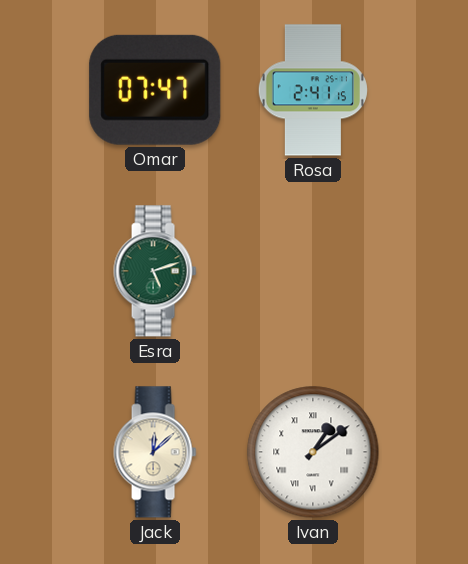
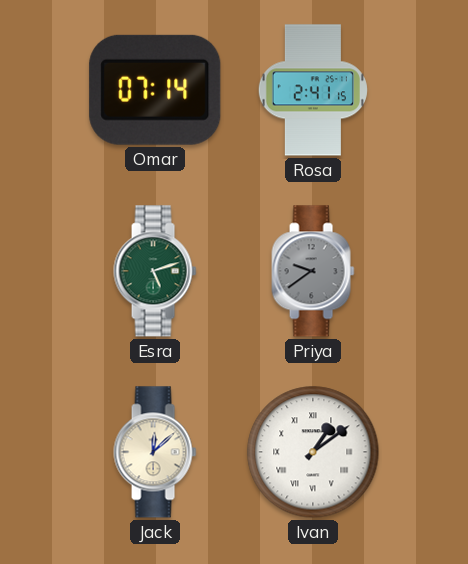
Omar: 07:47 -> 07:14 (155, 90)
Priya: none -> 9:39 (313, 271)
